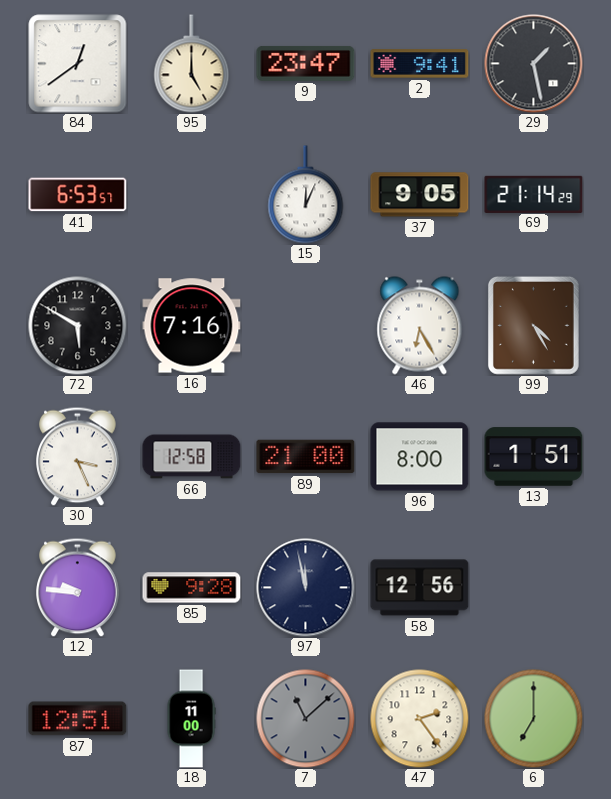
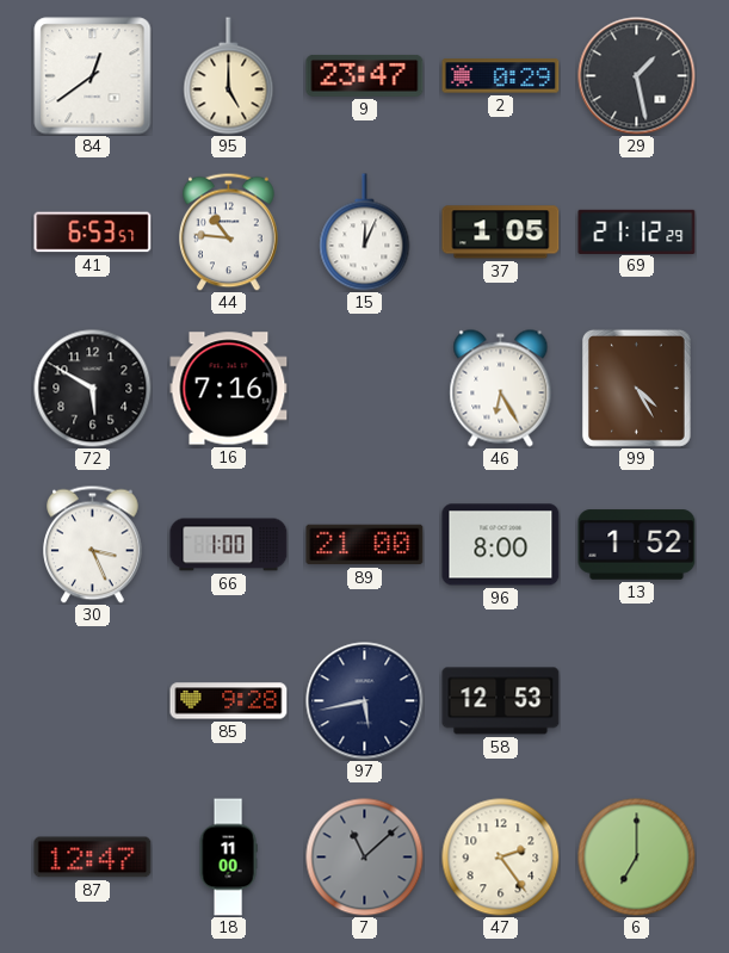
2: 9:41 -> 0:29 (501, 76)
44: none -> 10:46 (229, 231)
37: 9:05 -> 1:05 (501, 233)
69: 21:14 -> 21:12 (637, 231)
66: 12:58 -> 1:00 (229, 545)
13: 1:51 -> 1:52 (637, 545)
12: 9:46 -> none (78, 587)
97: 11:58 -> 5:43 (365, 701)
58: 12:56 -> 12:53 (501, 701)
87: 12:51 -> 12:47 (93, 858)
